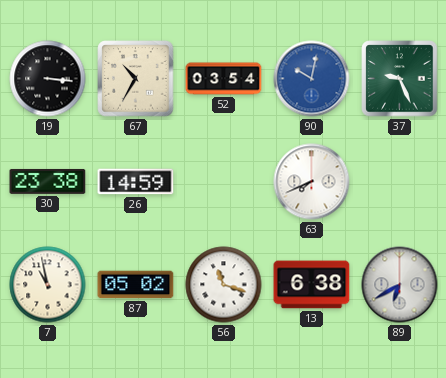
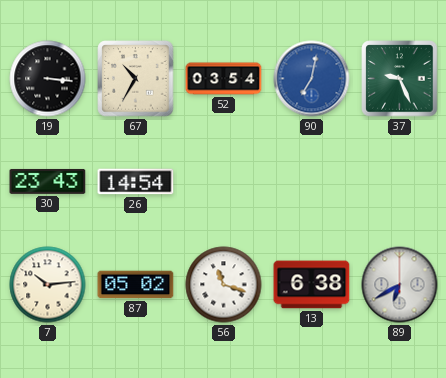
90: 10:02 -> 7:02 (312, 79)
30: 23:38 -> 23:43 (48, 181)
26: 14:59 -> 14:54 (136, 182)
63: 7:41 -> none (312, 182)
7: 10:58 -> 10:14 (48, 285)
